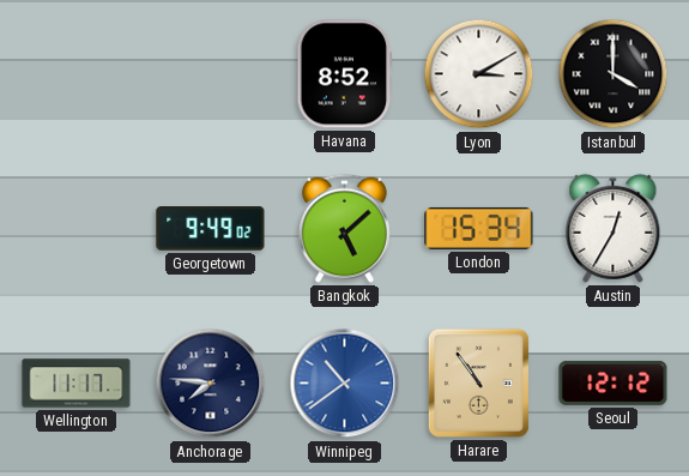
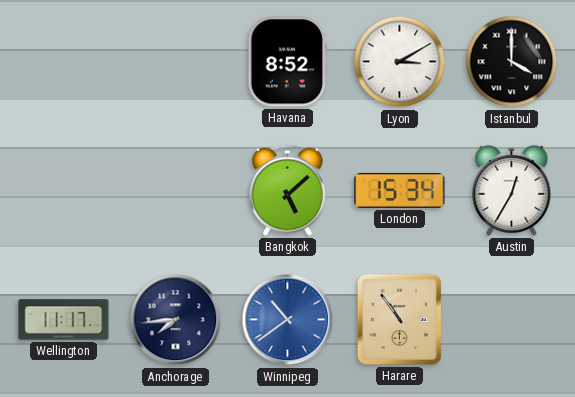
Georgetown: 9:49 -> none (211, 229)
Anchorage: 7:46 -> 7:44 (176, 320)
Seoul: 12:12 -> none (614, 382)
